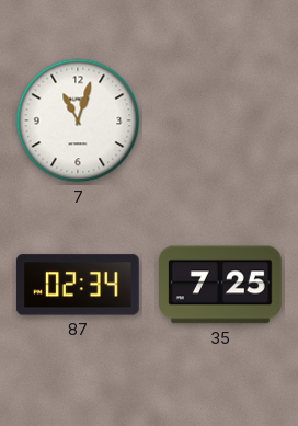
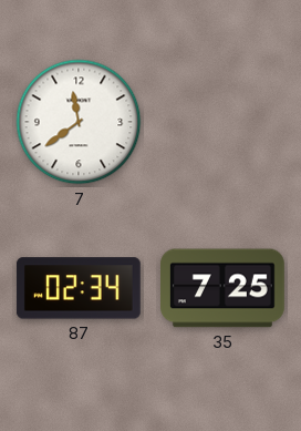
7: 11:03 -> 11:39 (79, 122)
